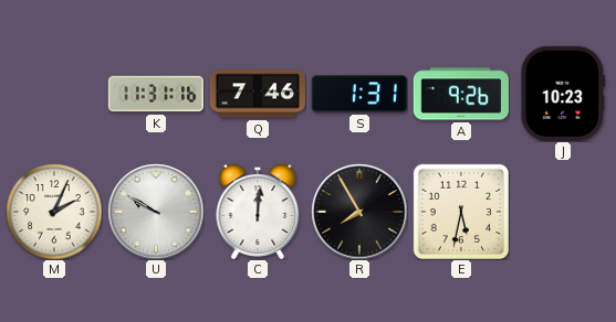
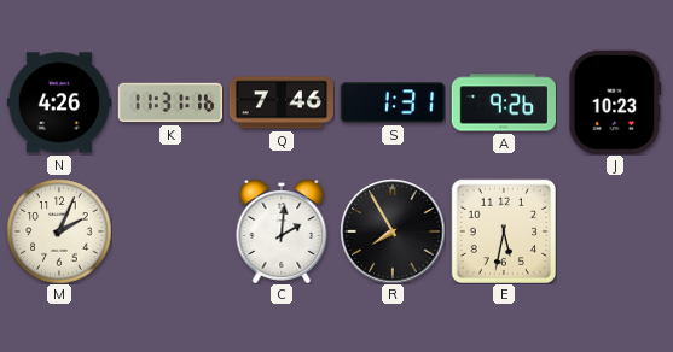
N: none -> 4:26 (58, 102)
U: 9:50 -> none (156, 212)
C: 12:01 -> 2:01 (282, 231)
